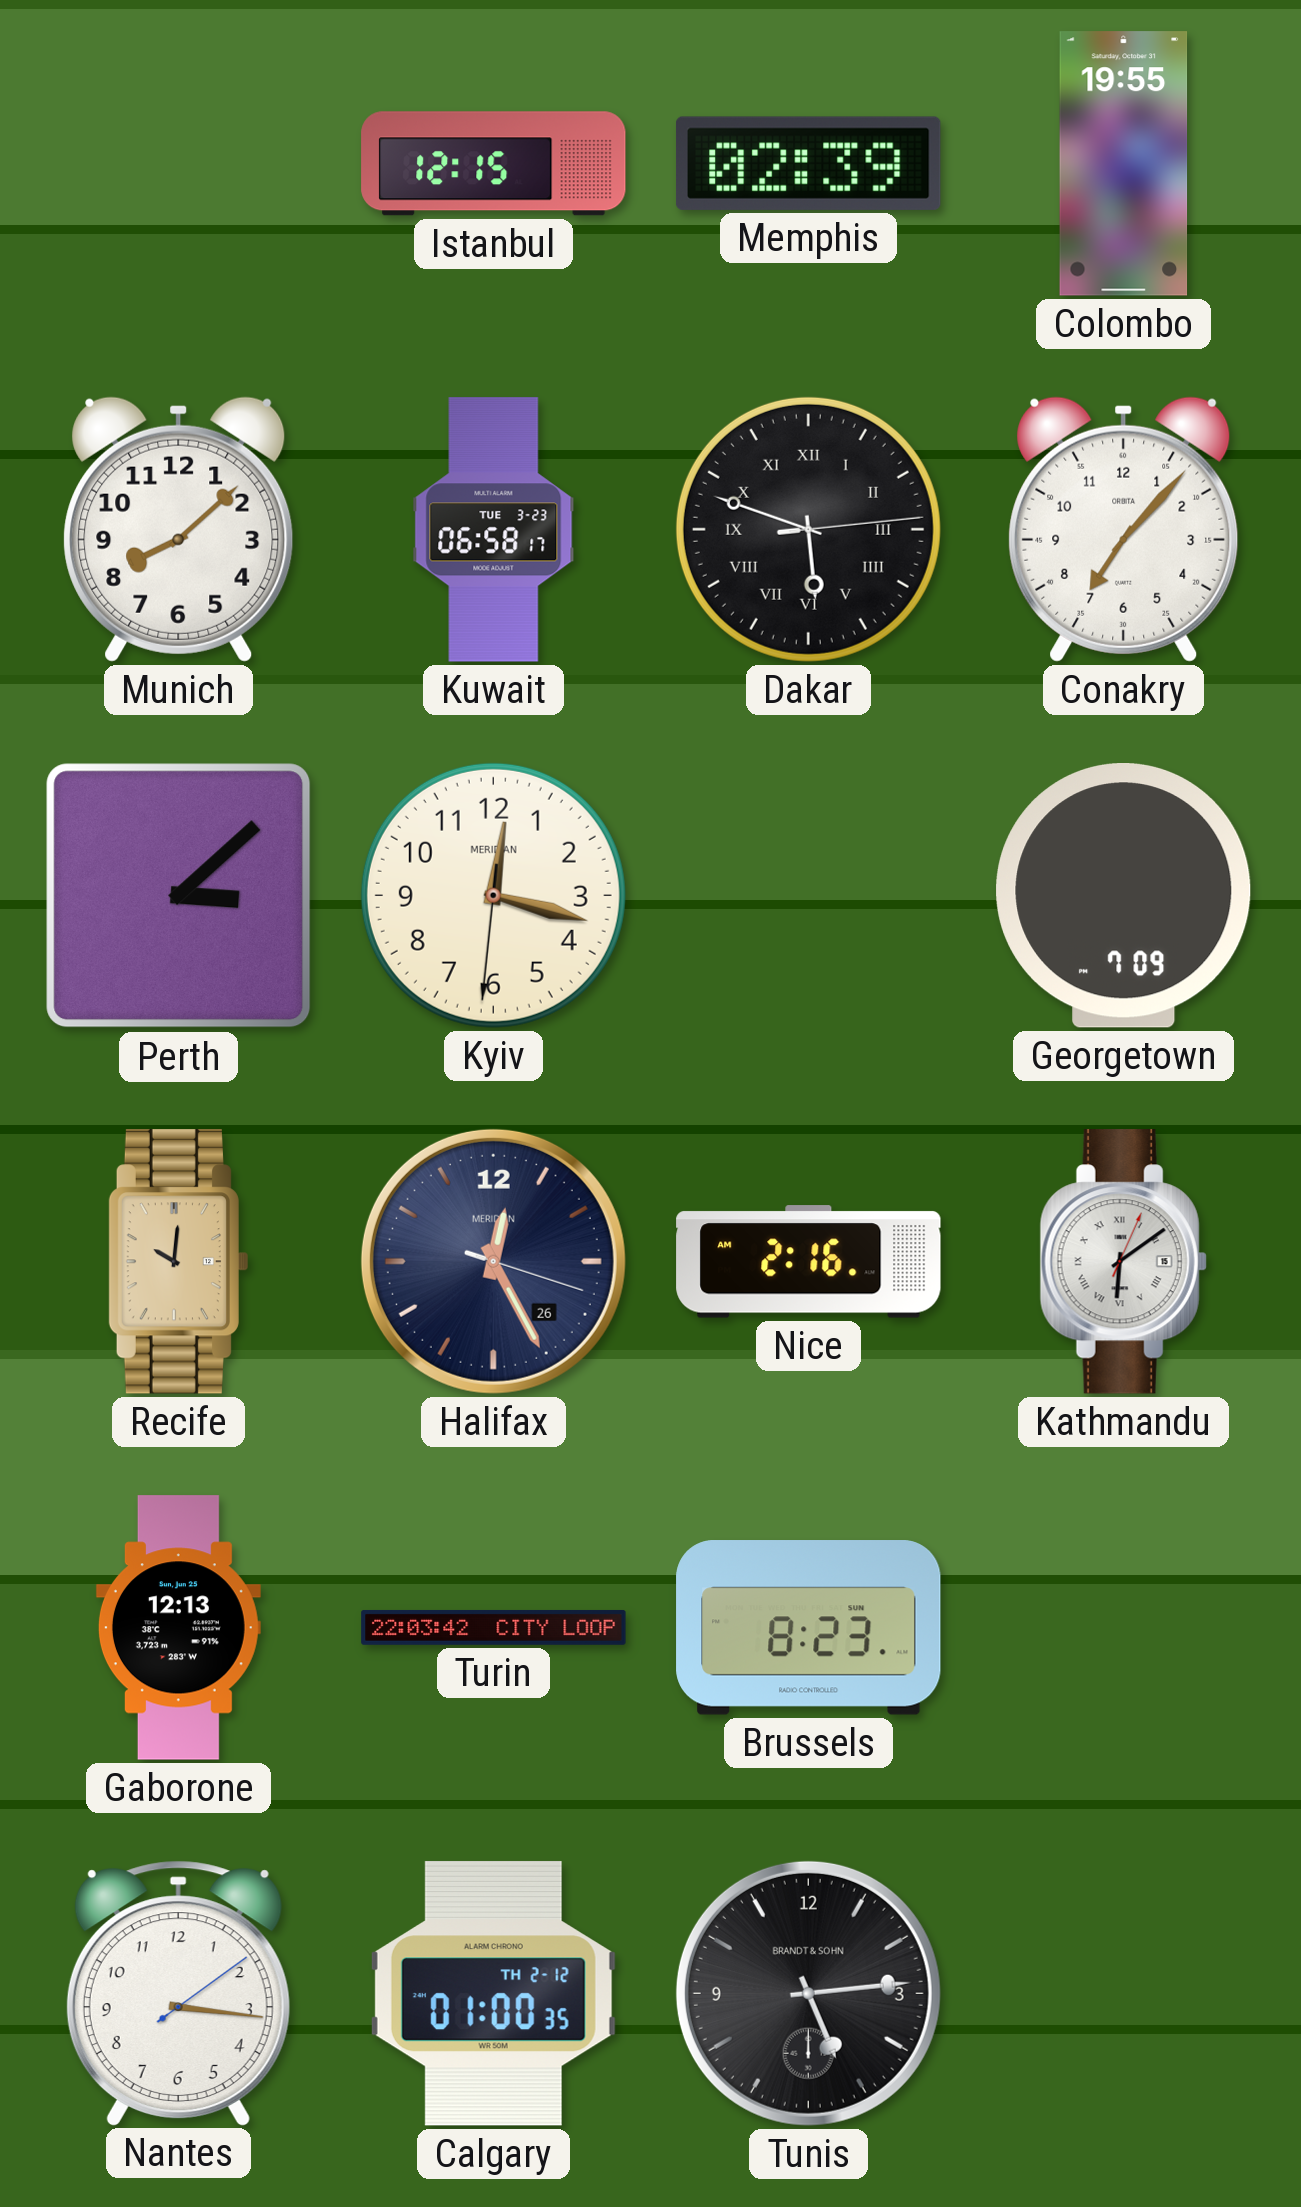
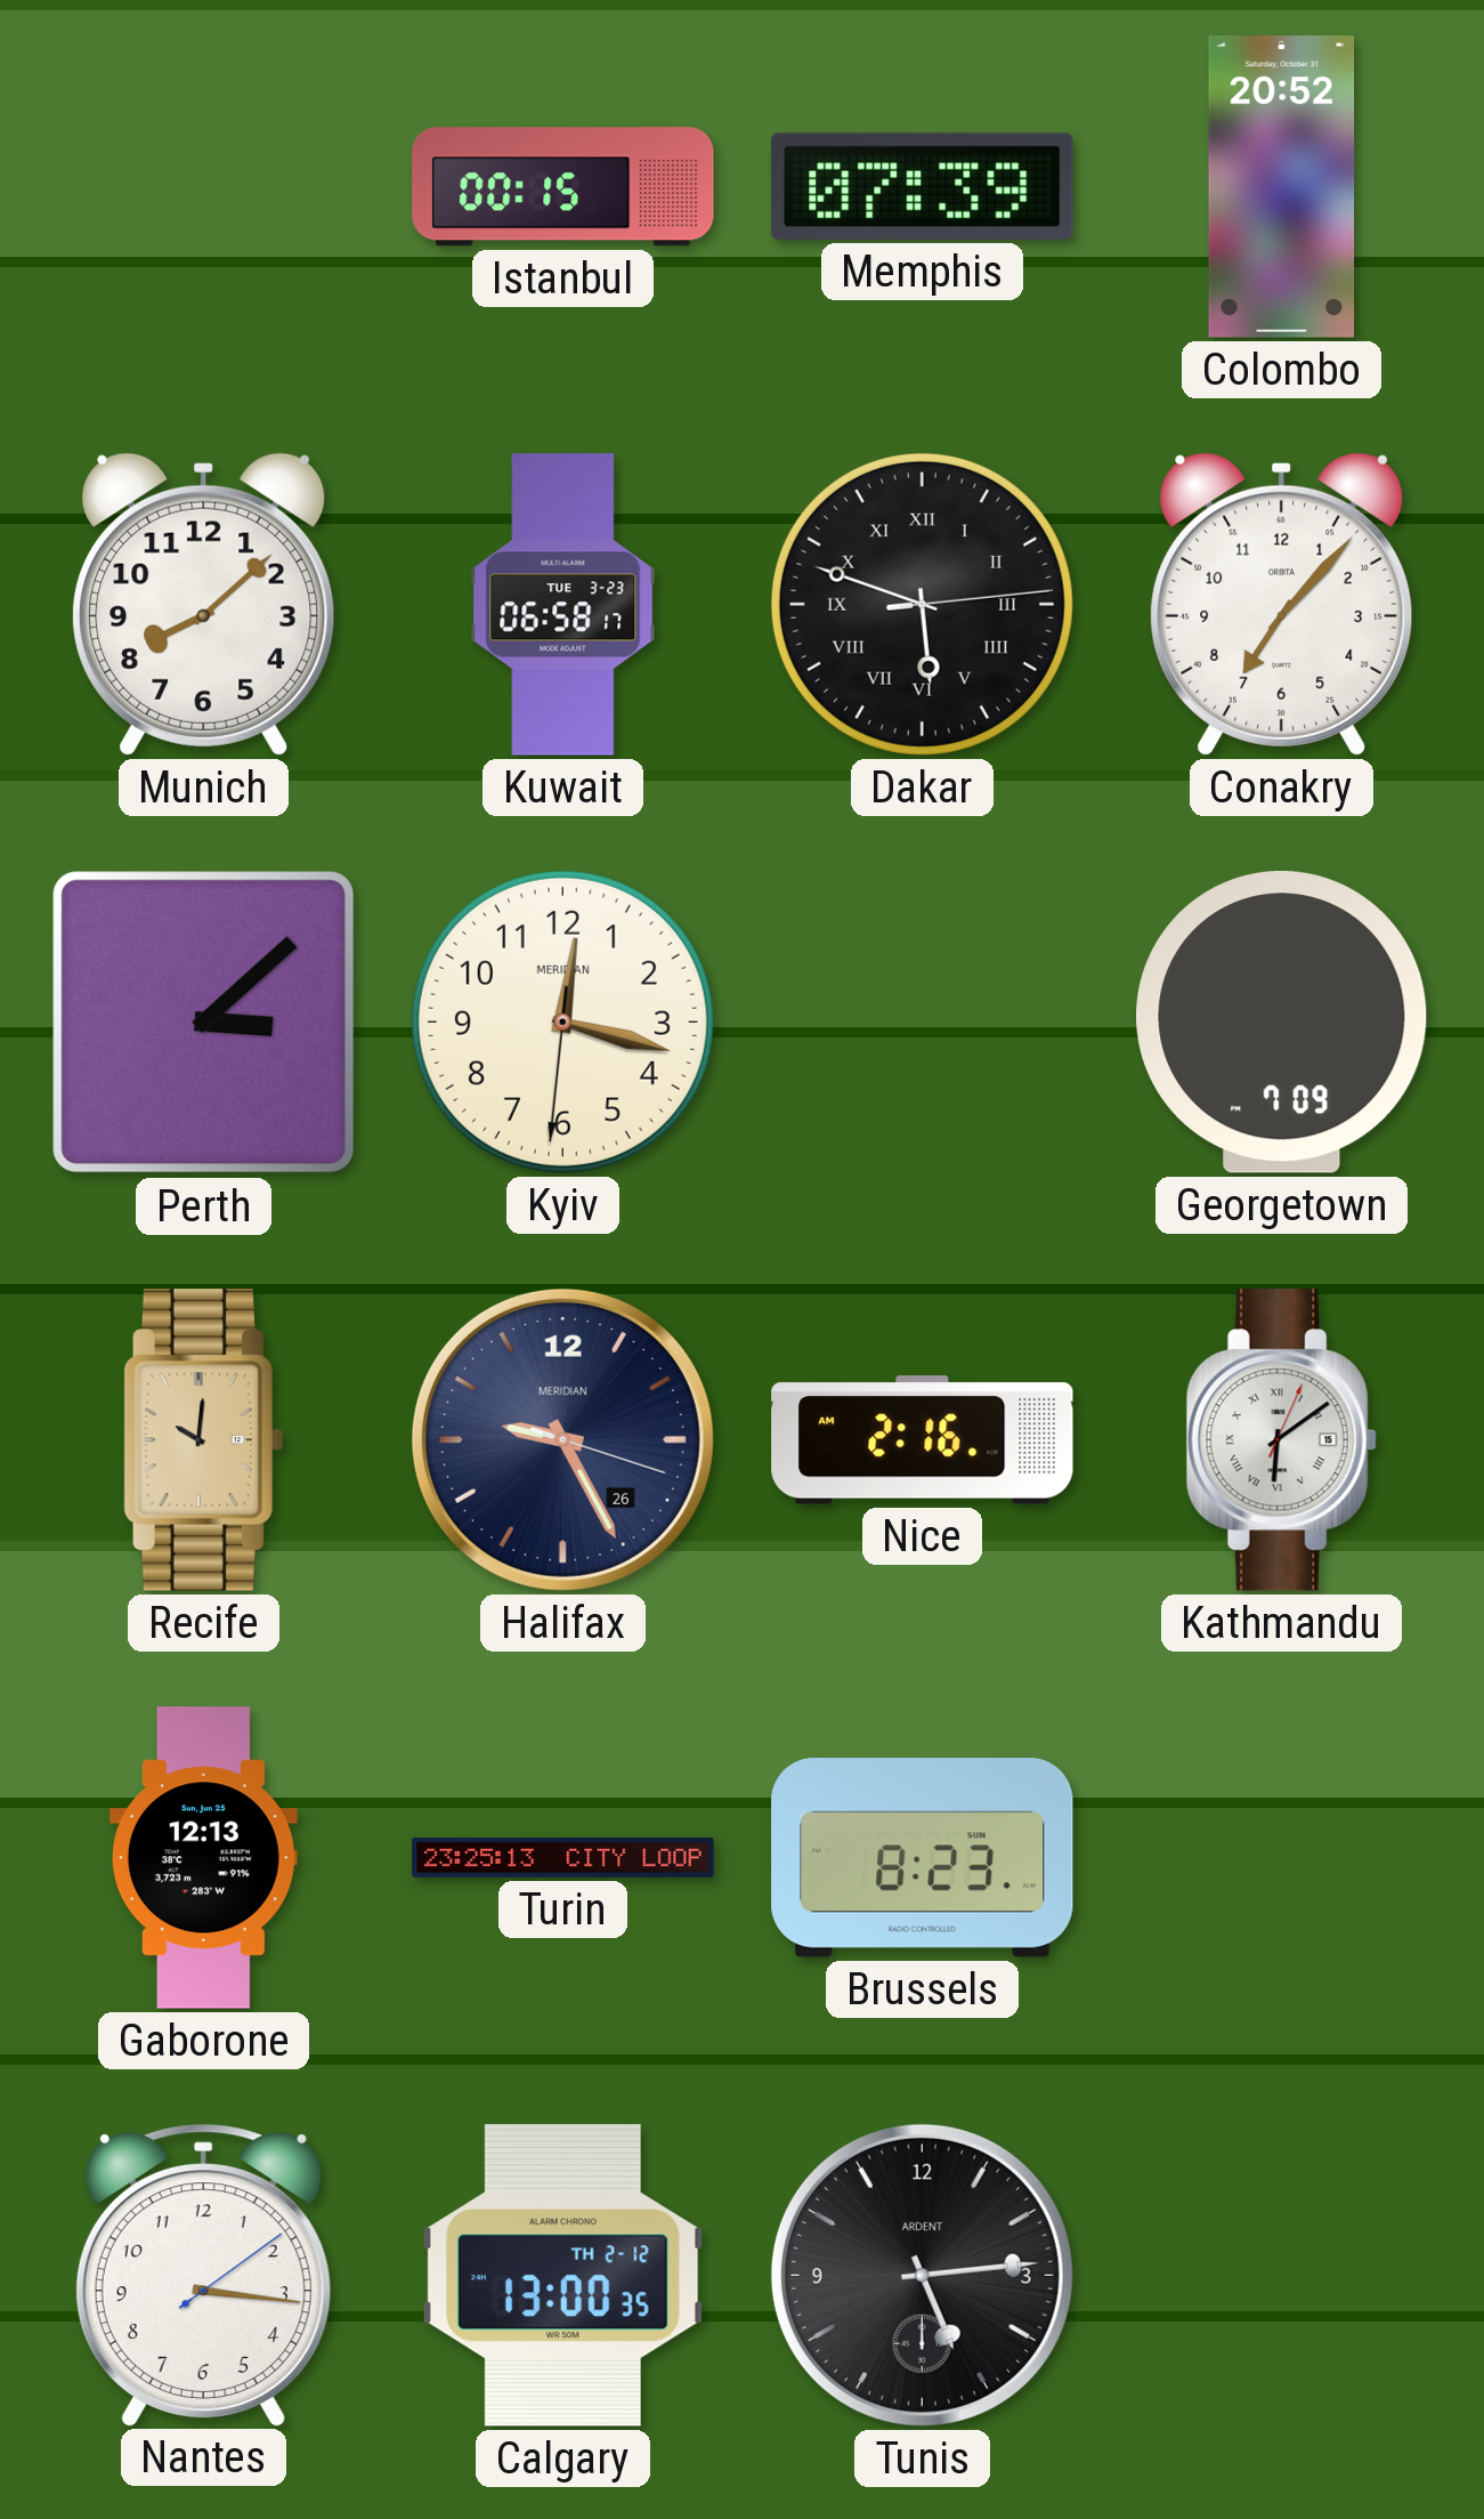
Istanbul: 12:15 -> 00:15 (563, 187)
Memphis: 02:39 -> 07:39 (922, 186)
Colombo: 19:55 -> 20:52 (1282, 187)
Halifax: 12:25 -> 9:25 (562, 1439)
Turin: 22:03 -> 23:25 (563, 1857)
Calgary: 01:00 -> 13:00 (562, 2275)
Tunis brand: BRANDT & SOHN -> ARDENT (922, 2275)
